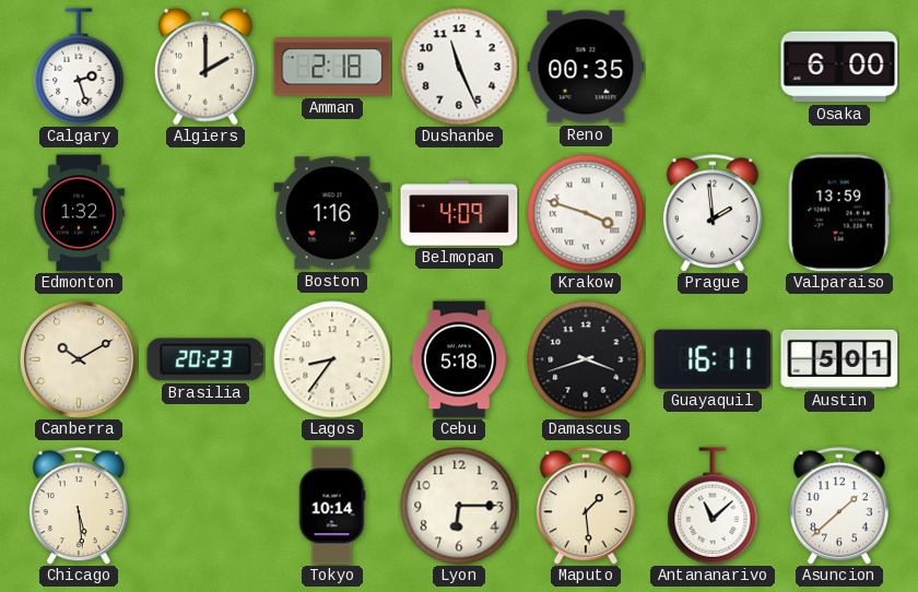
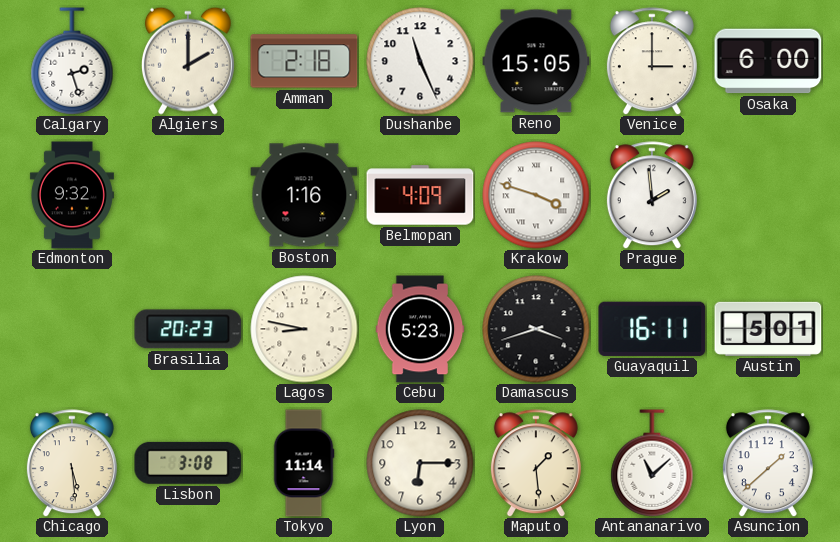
Reno: 00:35 -> 15:05 (536, 61)
Venice: none -> 3:00 (652, 61)
Edmonton: 1:32 -> 9:32 (72, 195)
Valparaiso: 13:59 -> none (839, 213)
Canberra: 10:10 -> none (80, 360)
Lagos: 8:36 -> 8:47 (304, 329)
Cebu: 5:18 -> 5:23 (420, 329)
Lisbon: none -> 3:08 (188, 463)
Tokyo: 10:14 -> 11:14 (304, 463)
